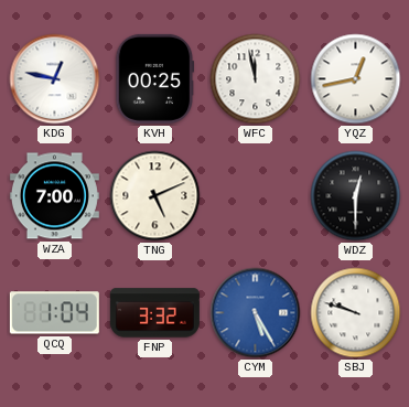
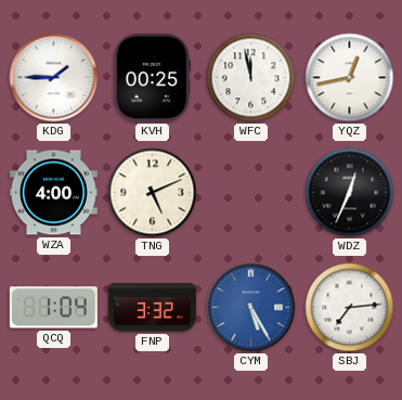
KDG: 12:47 -> 1:45 (54, 78)
WZA: 7:00 -> 4:00 (53, 193)
WDZ: 12:30 -> 12:34 (350, 193)
SBJ: 9:48 -> 7:14 (350, 308)
